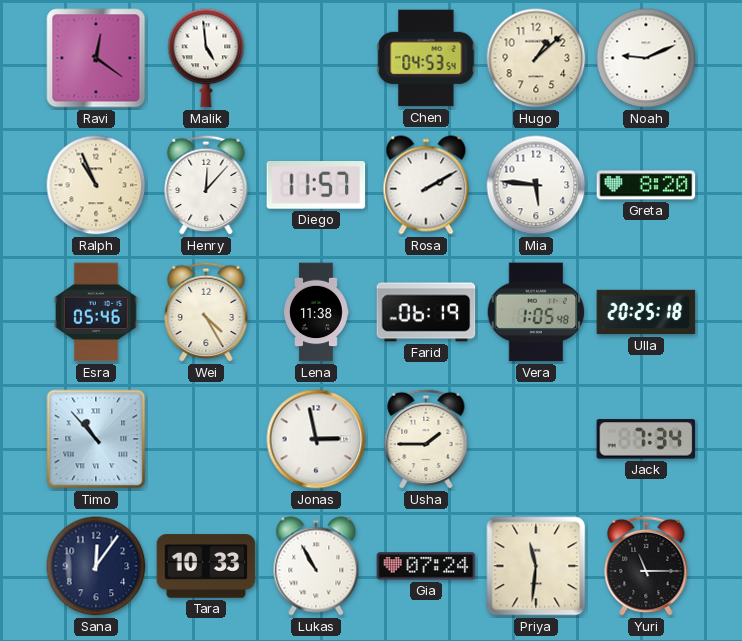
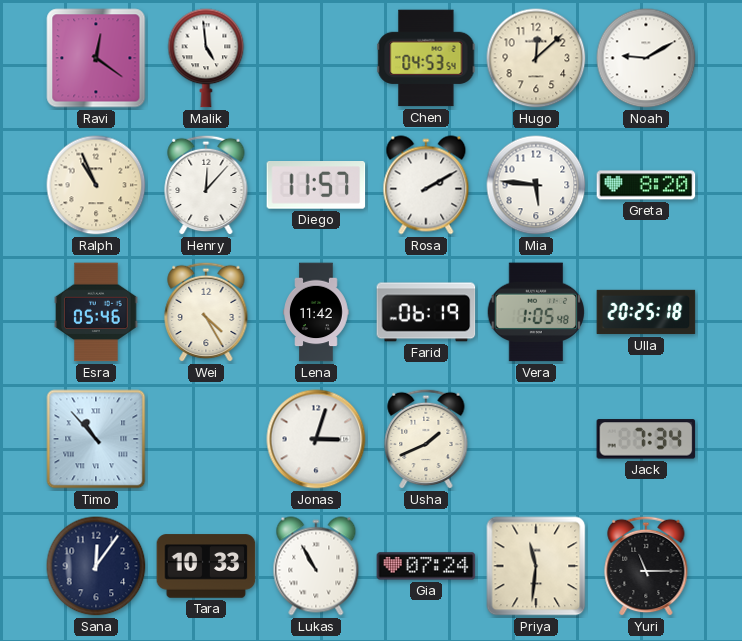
Hugo: 1:08 -> 12:08 (536, 58)
Noah: 9:11 -> 9:10 (646, 58)
Lena: 11:38 -> 11:42 (316, 312)
Jonas: 2:58 -> 3:03 (316, 439)
Usha: 1:45 -> 1:41 (426, 439)
